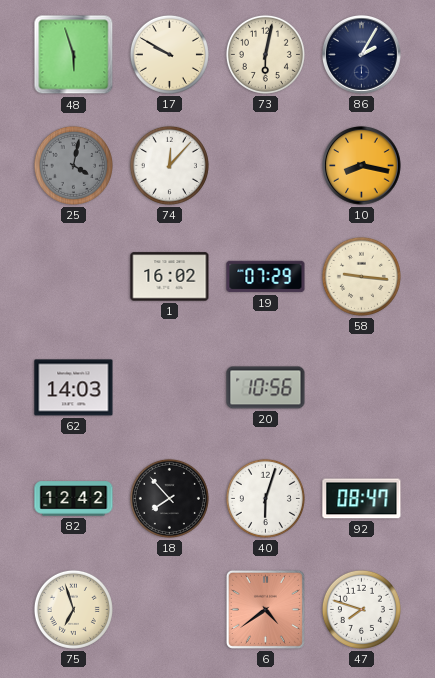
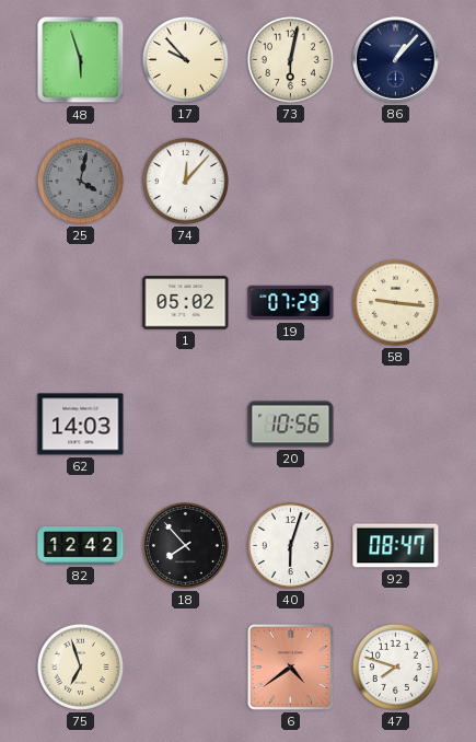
17: 9:50 -> 9:53 (185, 59)
86: 2:05 -> 1:07 (396, 60)
10: 8:17 -> none (362, 166)
1: 16:02 -> 05:02 (186, 303)
